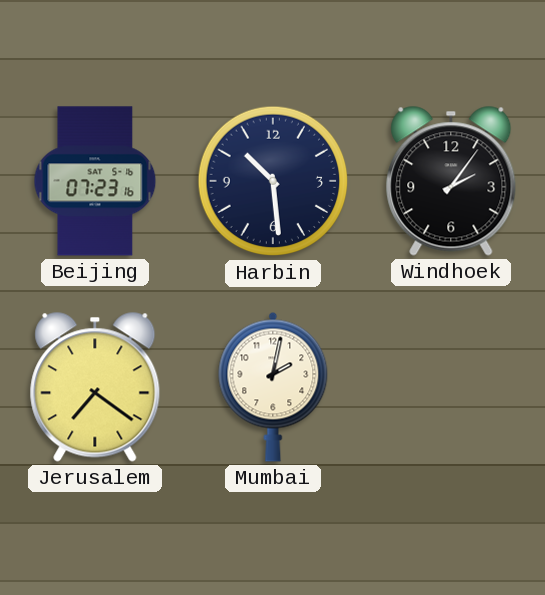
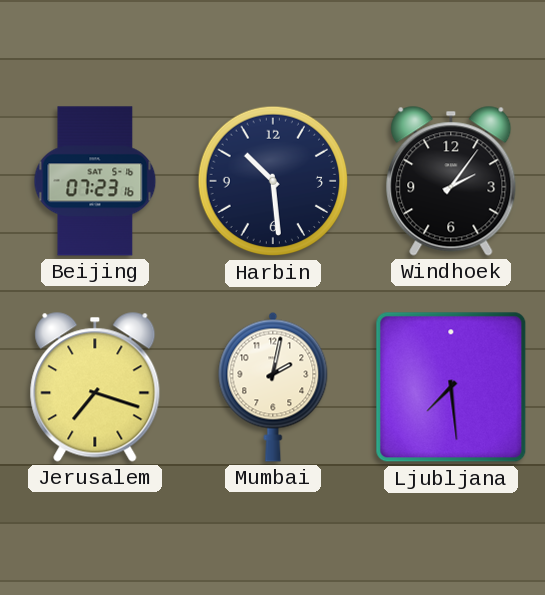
Jerusalem: 7:21 -> 7:18 (95, 387)
Ljubljana: none -> 7:29 (451, 387)
